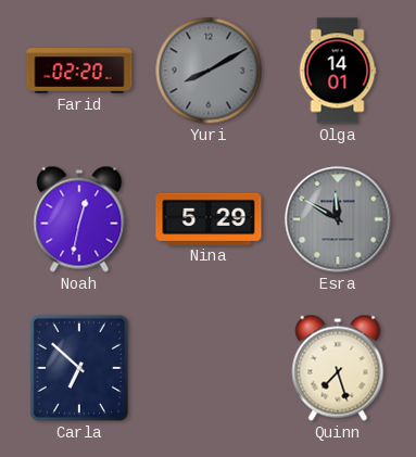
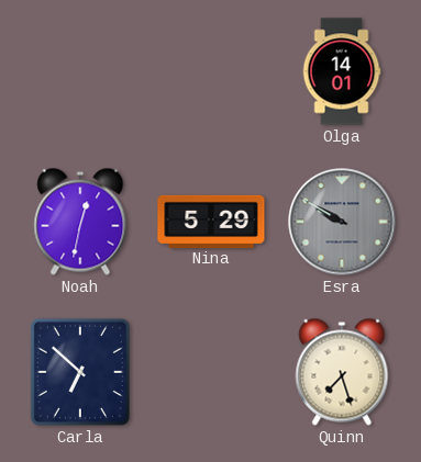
Farid: 02:20 -> none (79, 71)
Yuri: 8:10 -> none (209, 71)
Esra: 11:50 -> 9:50 (342, 222)
